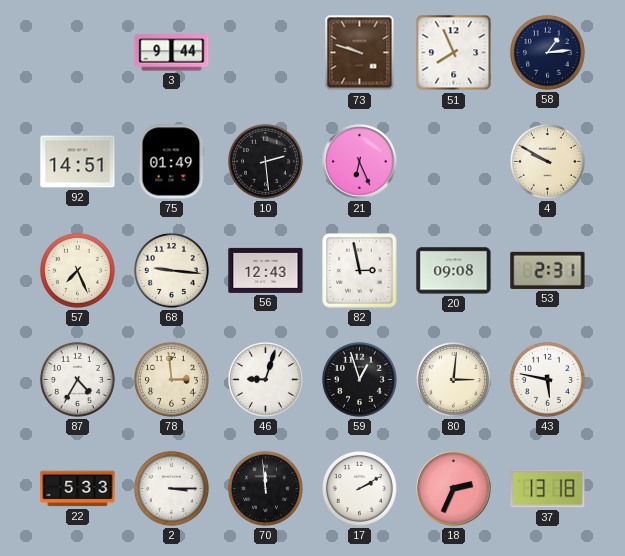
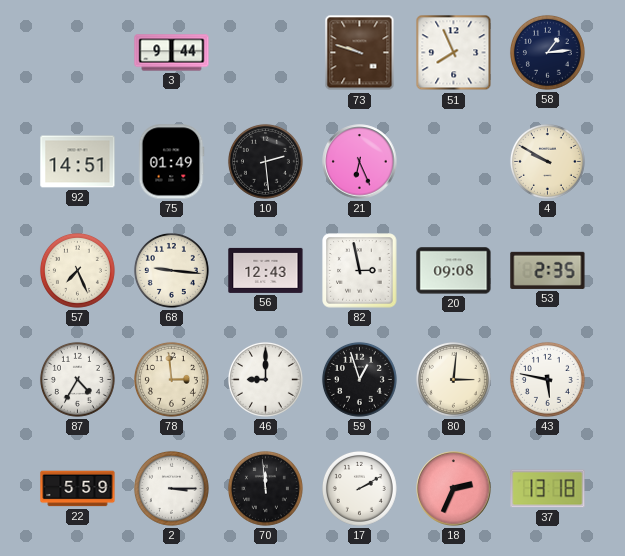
53: 2:31 -> 2:35 (548, 270)
46: 9:03 -> 9:00 (265, 379)
22: 5:33 -> 5:59 (78, 489)
